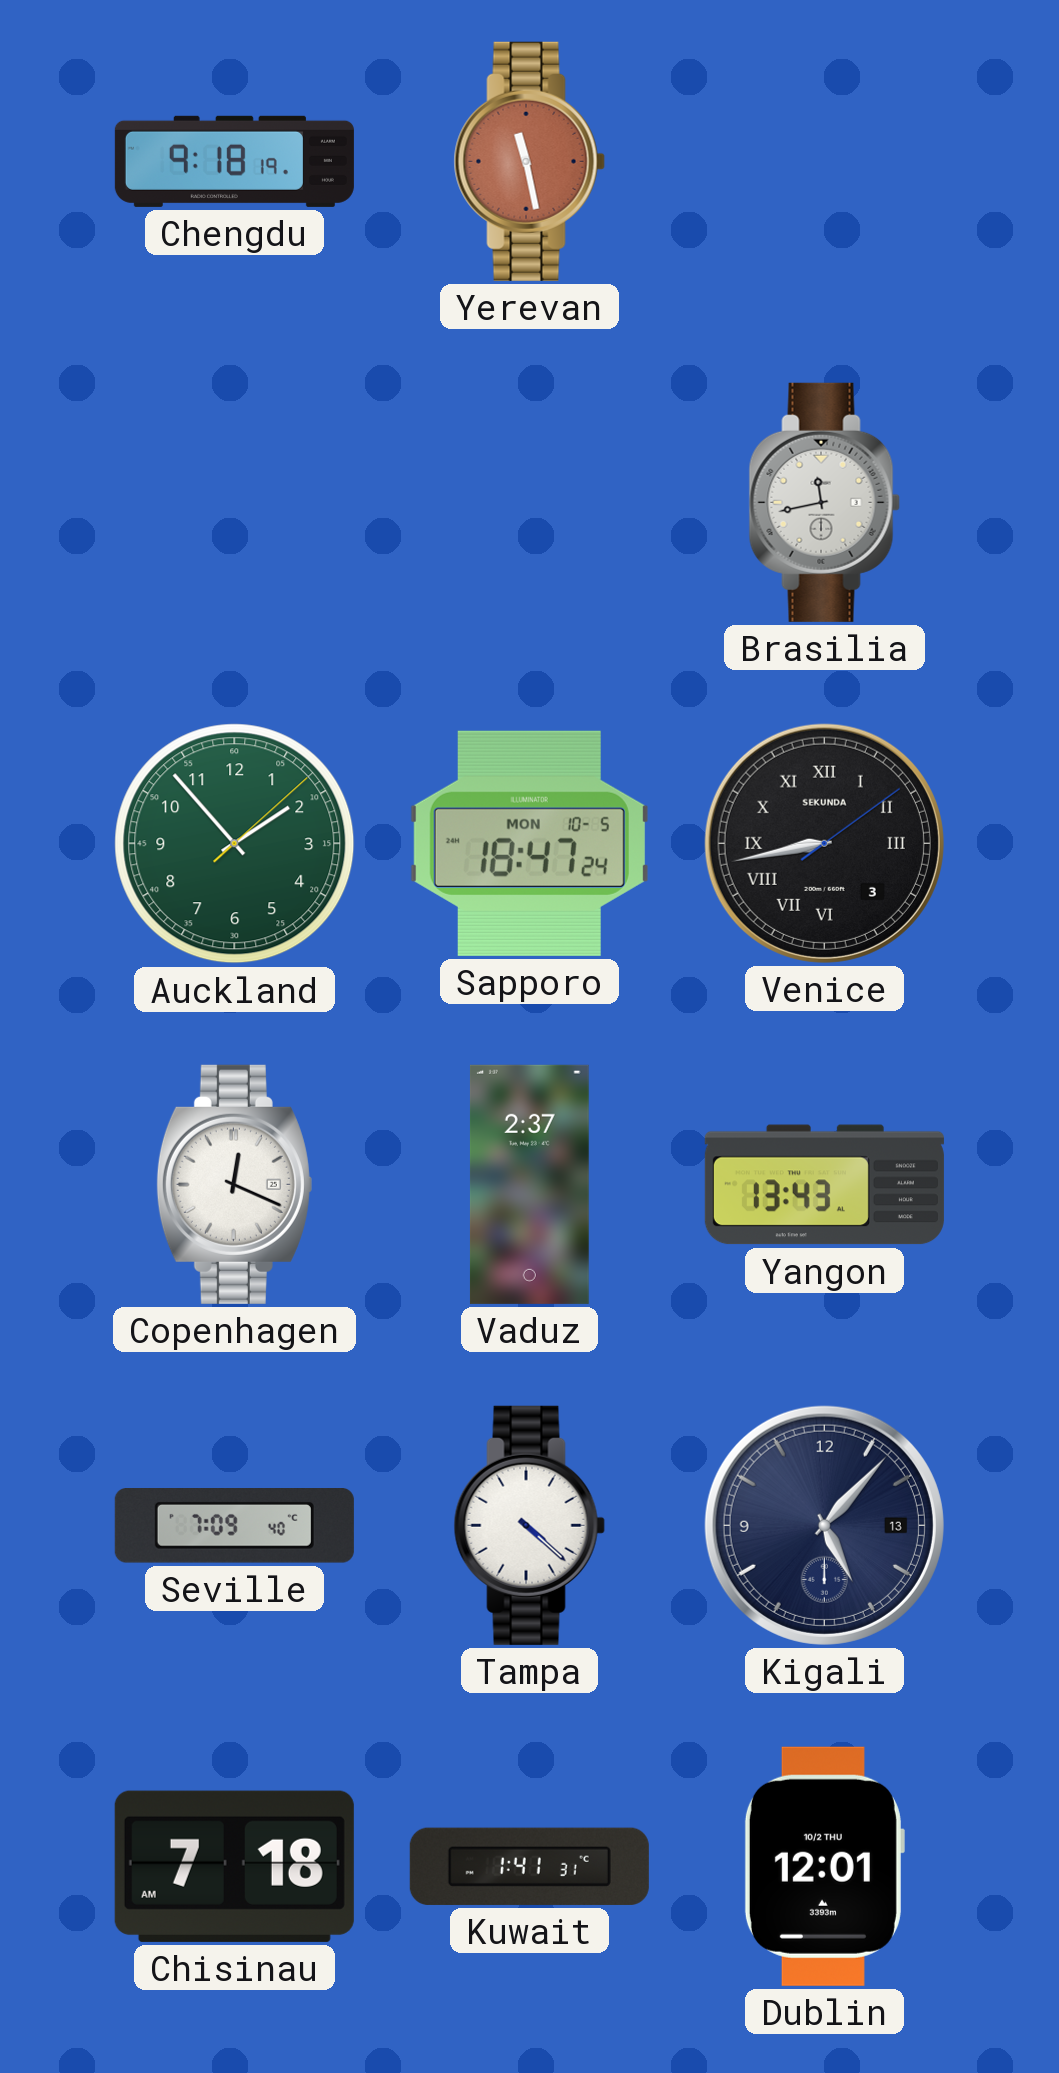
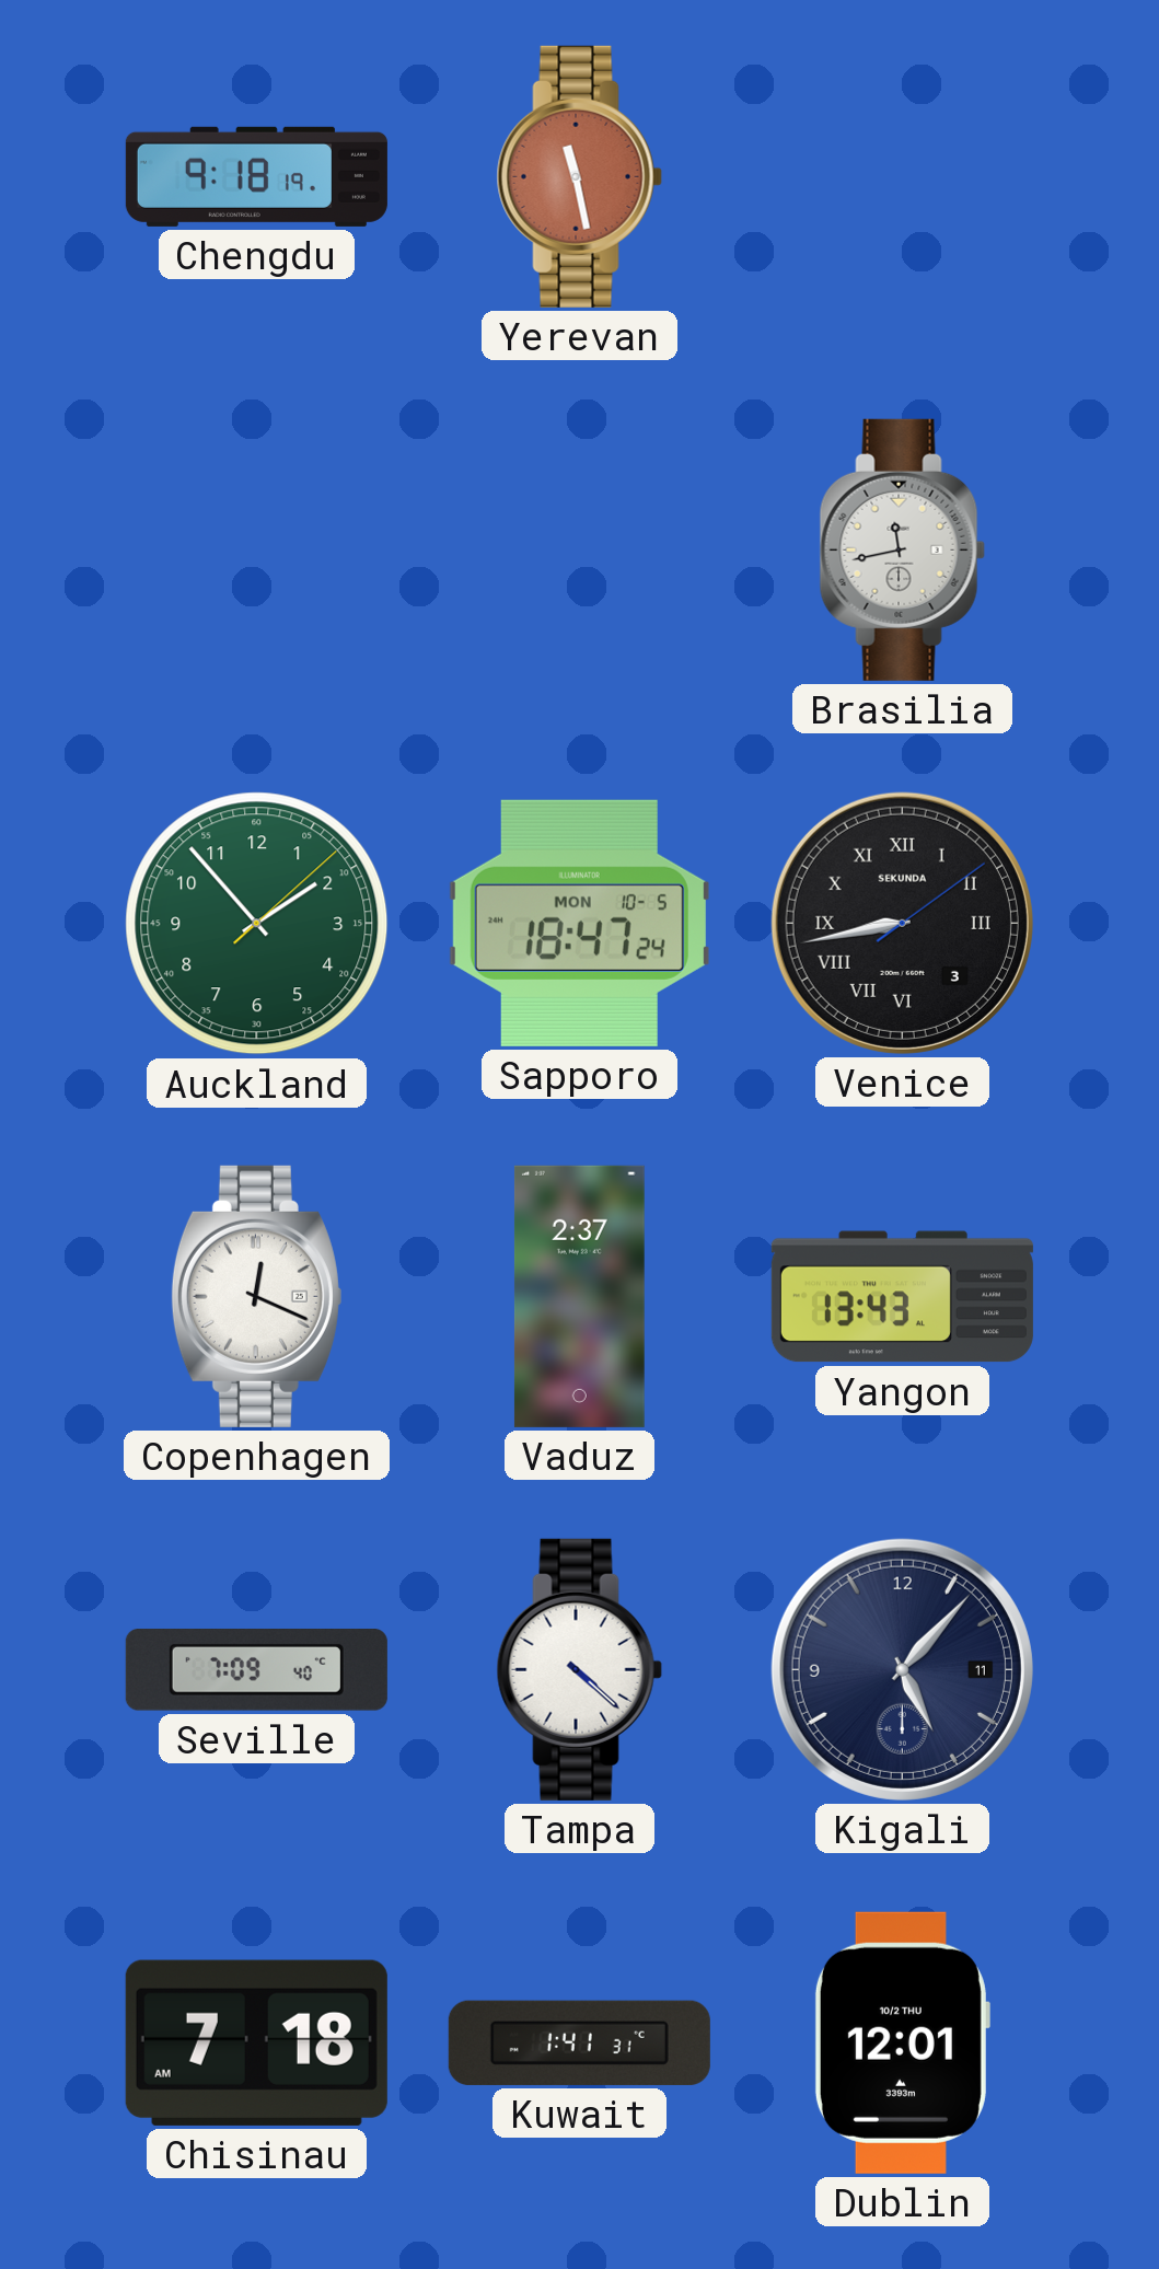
Kigali date: 13 -> 11 (902, 1669)
